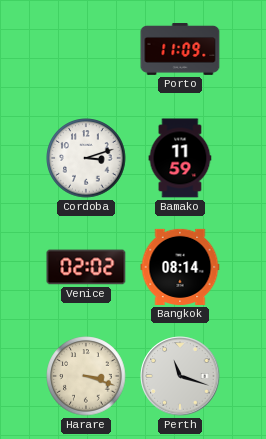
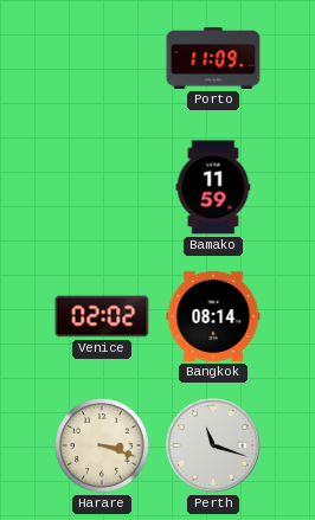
Cordoba: 3:12 -> none (86, 158)
